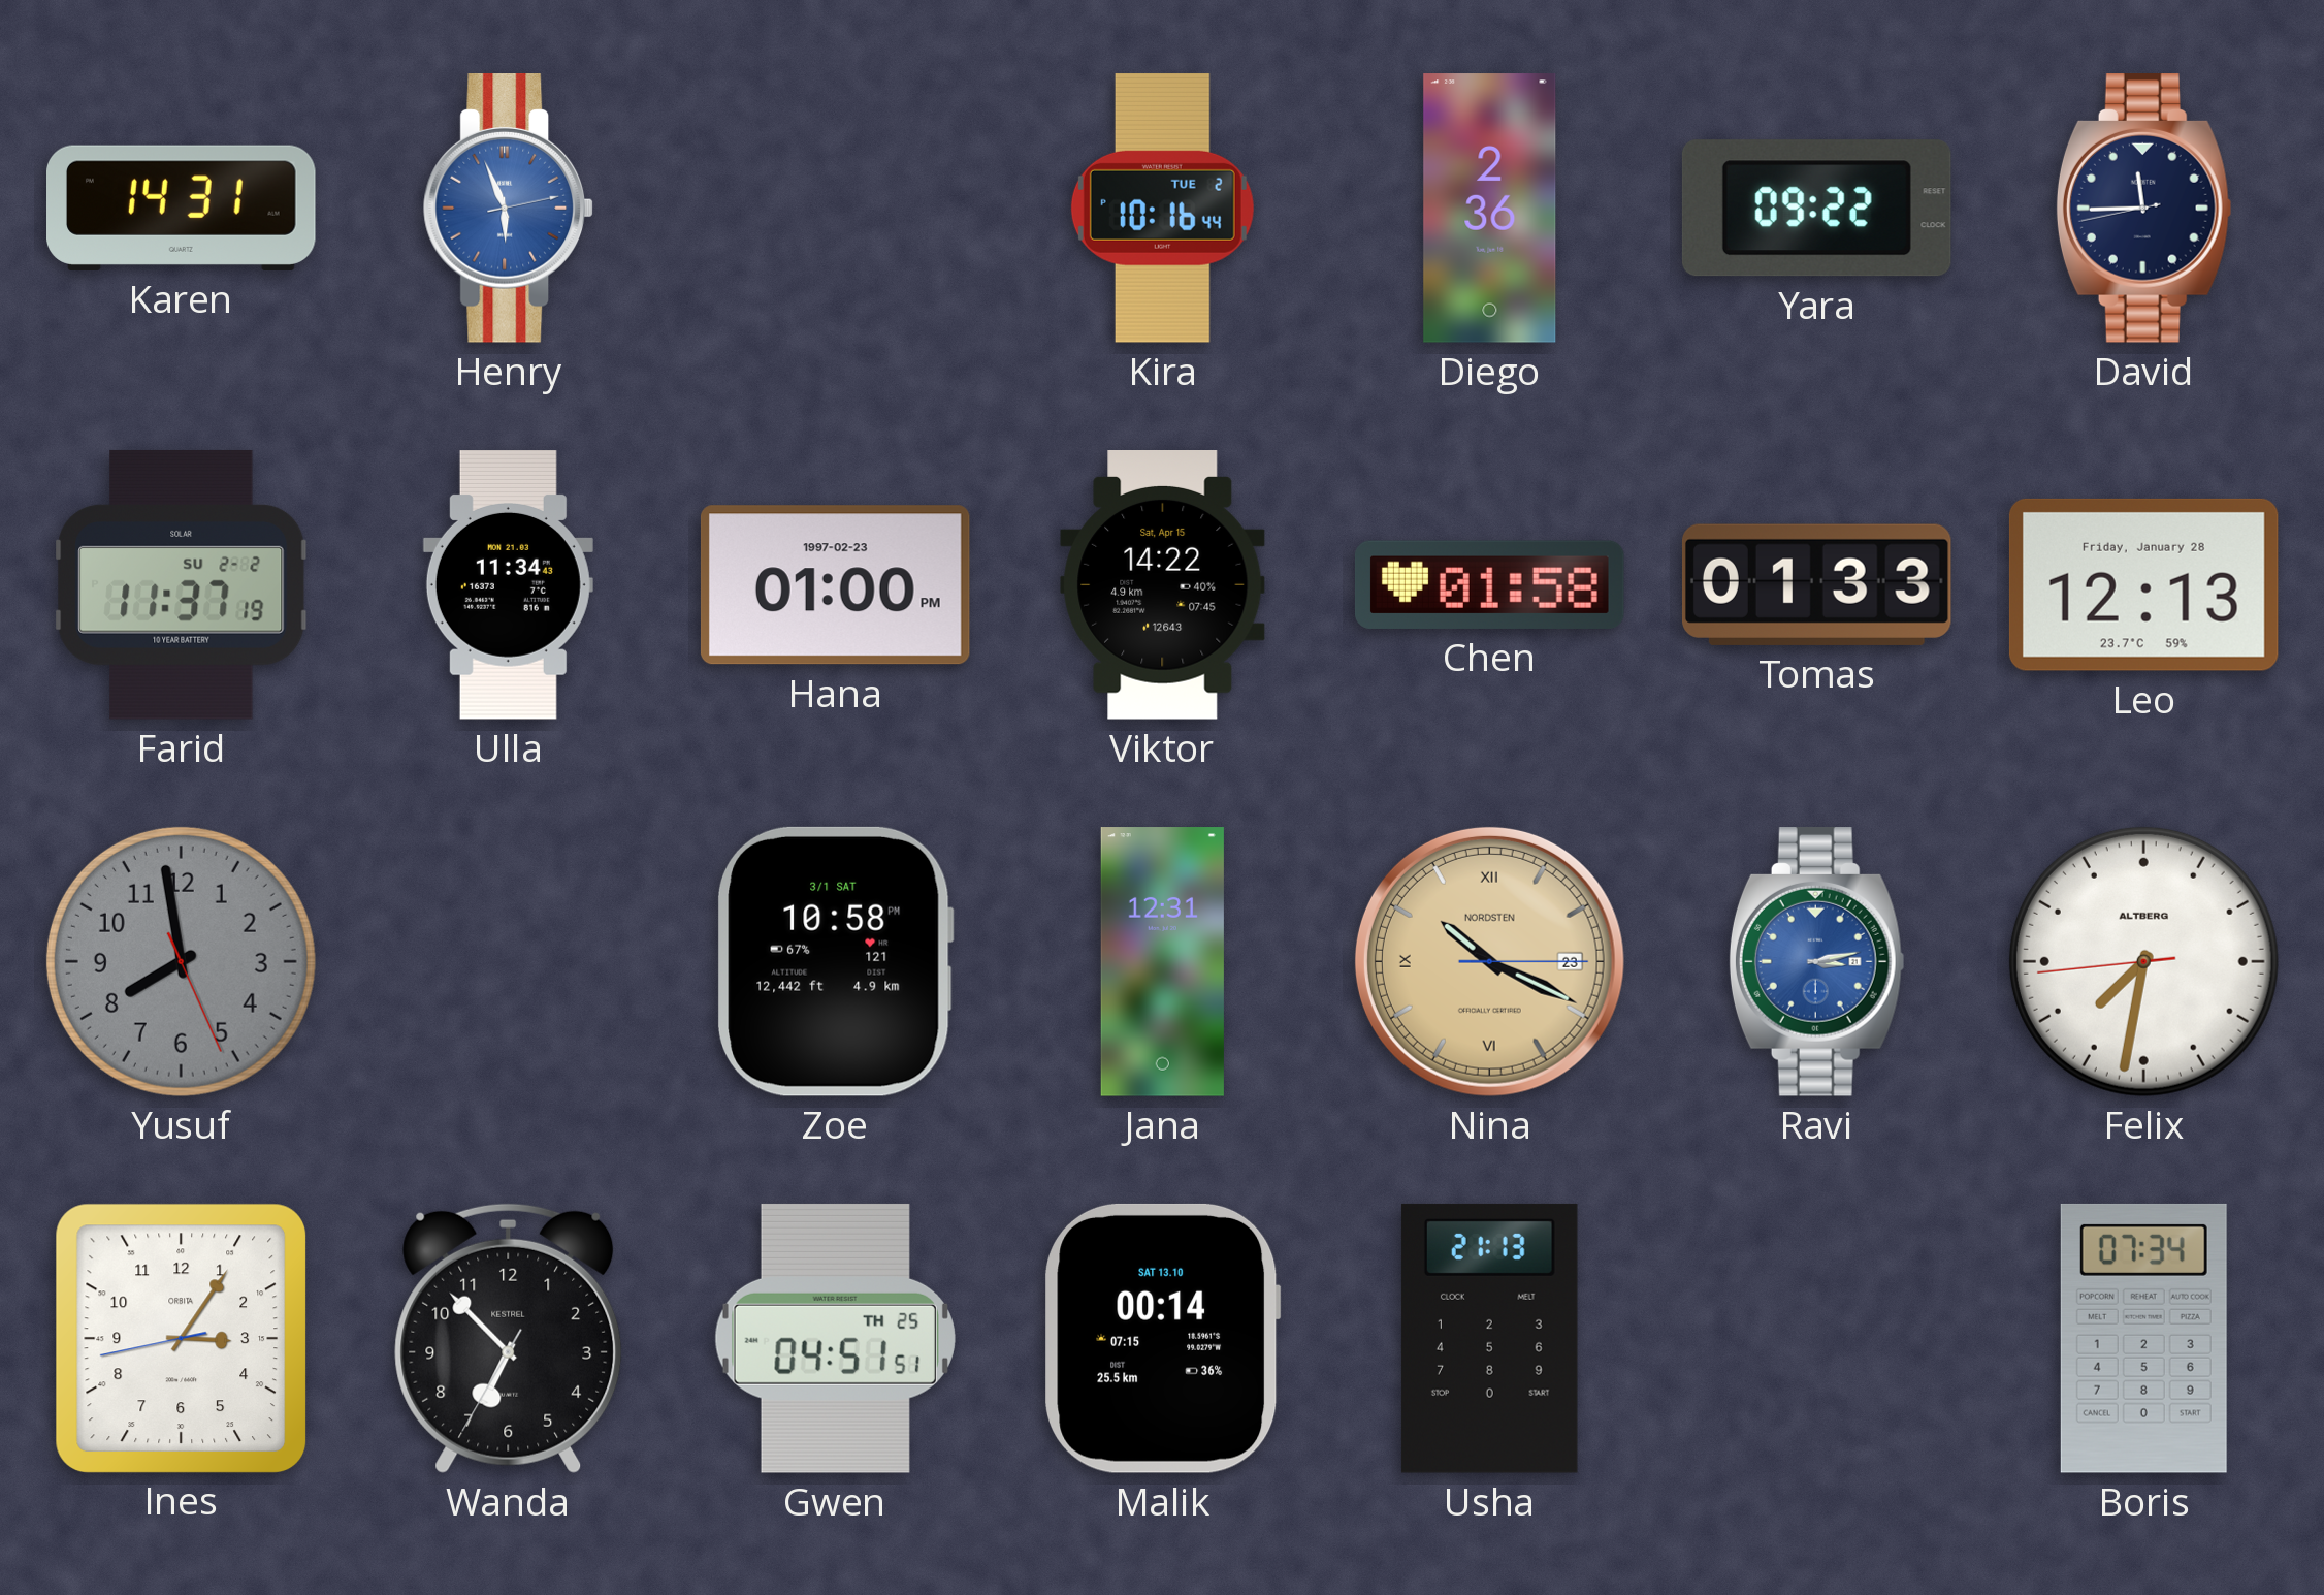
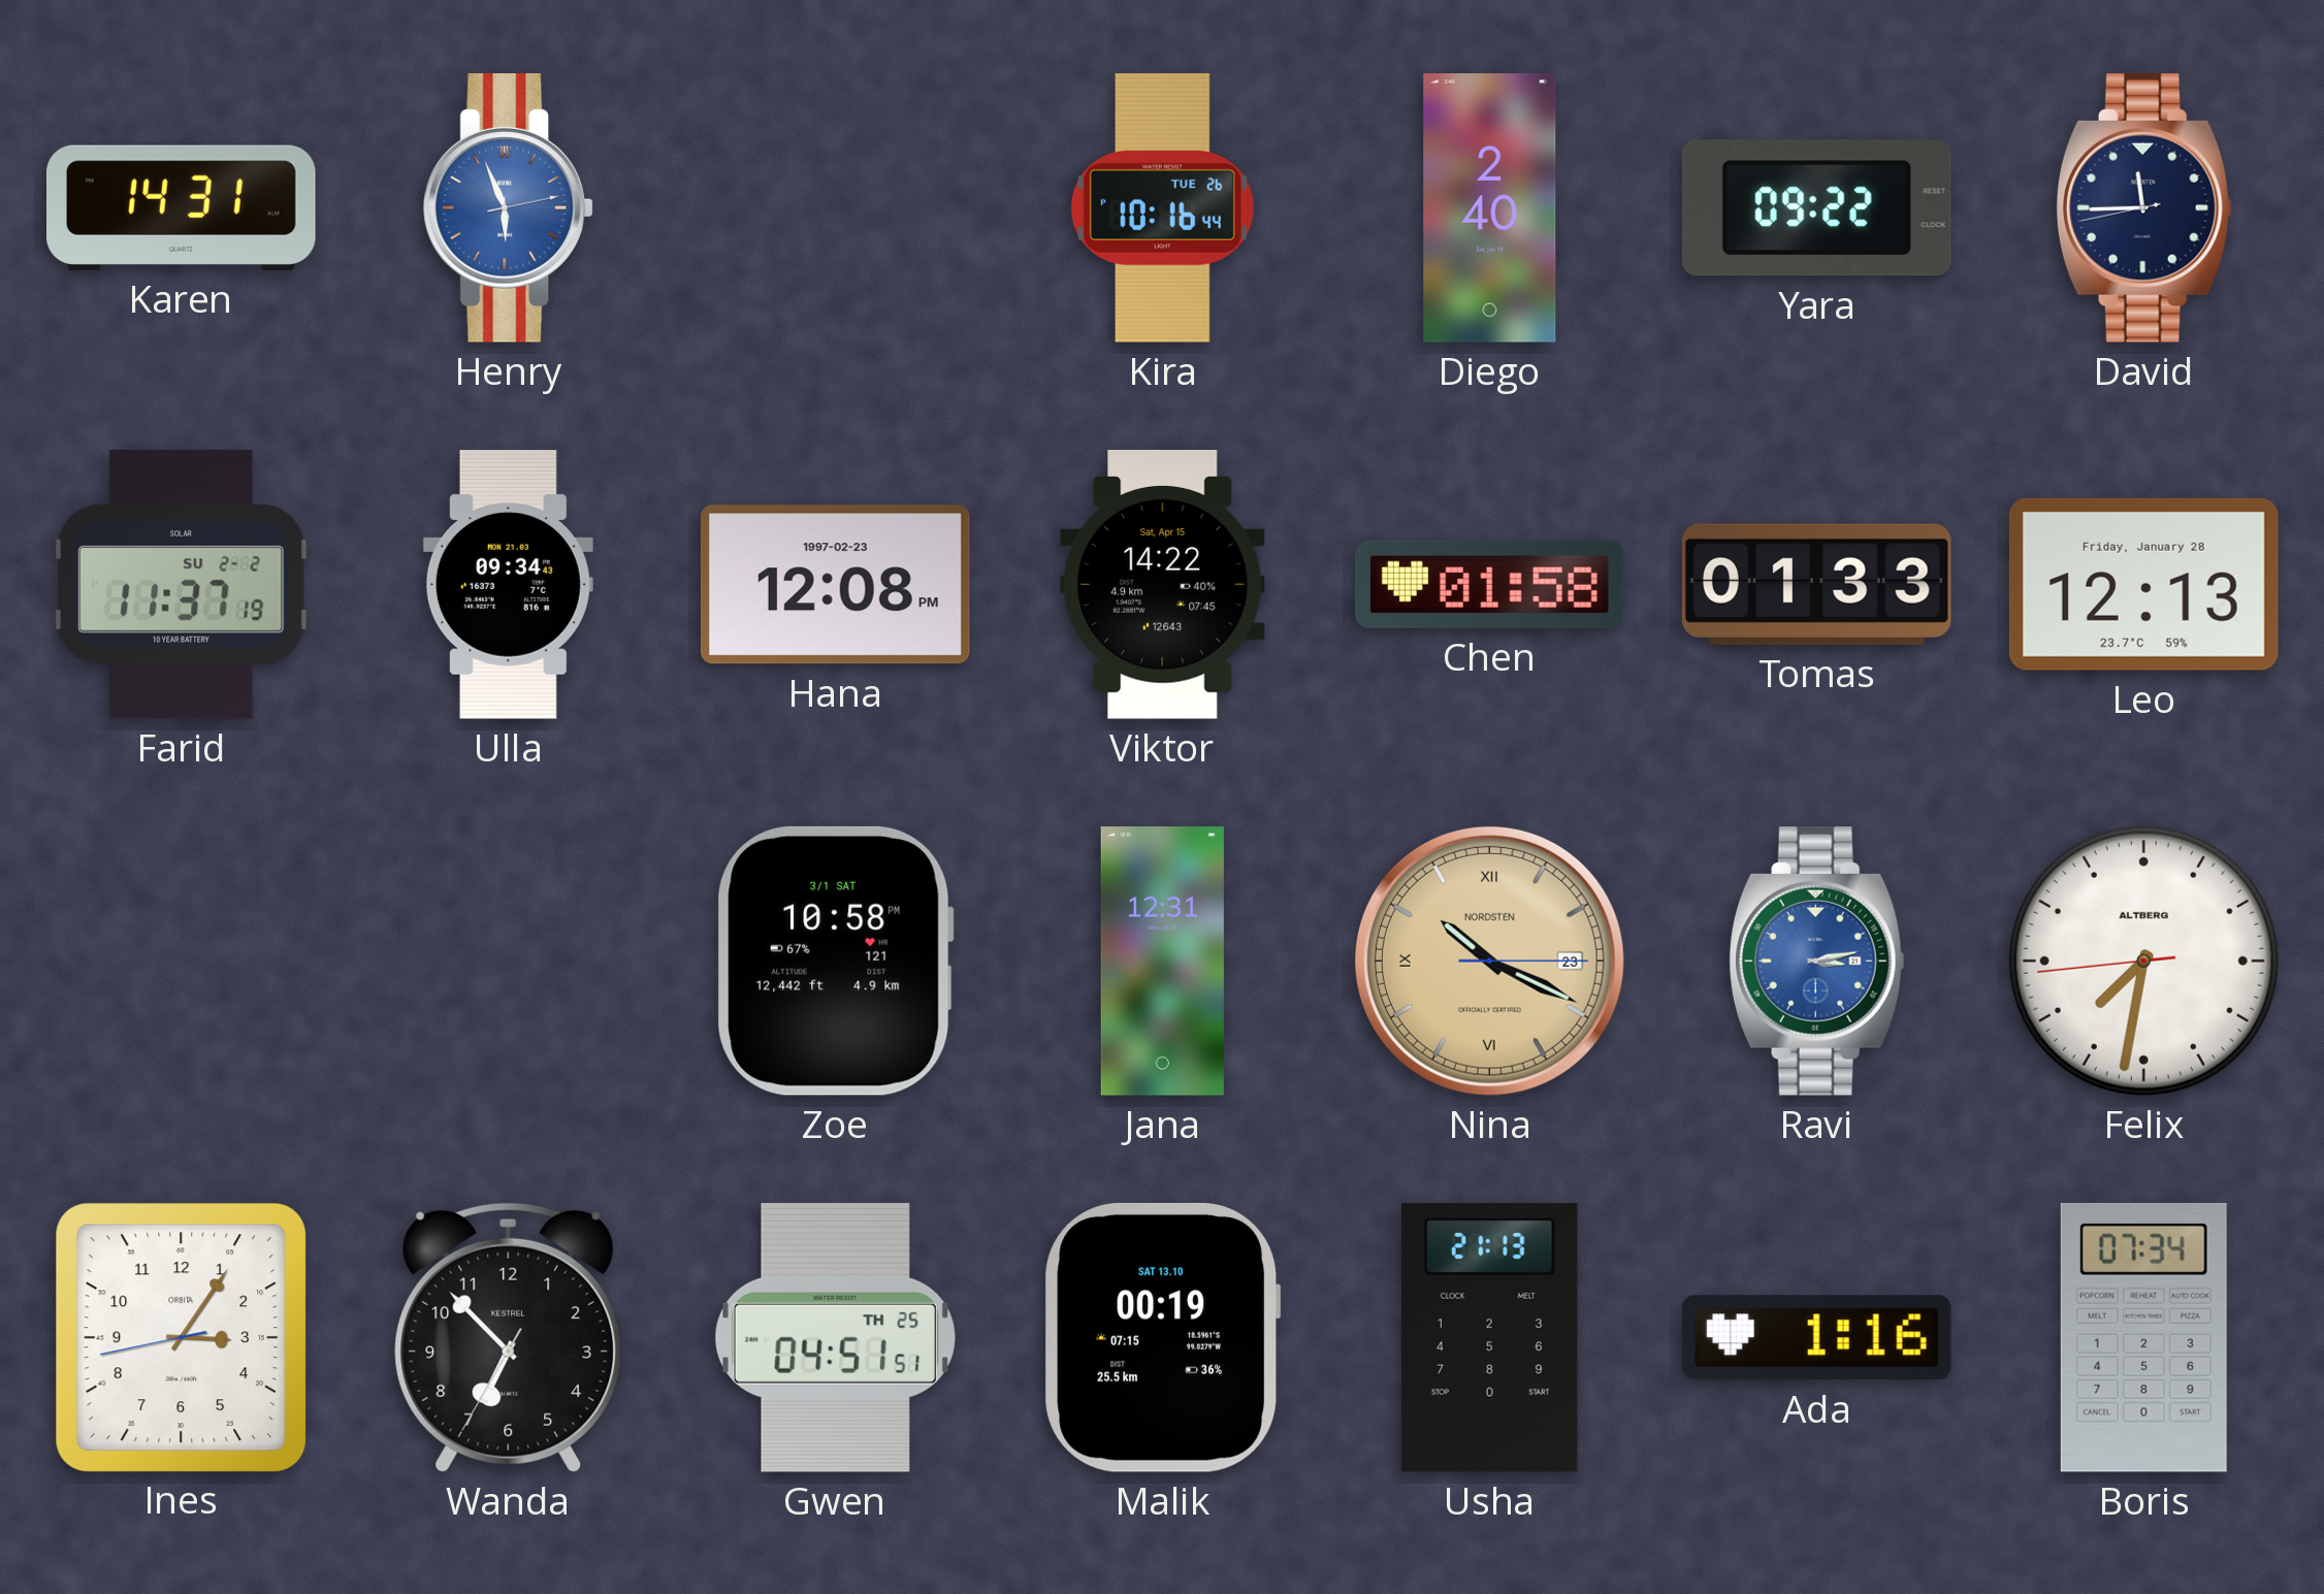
Kira date: TUE 2 -> TUE 26 (1162, 207)
Diego: 2:36 -> 2:40 (1490, 208)
Ulla: 11:34 -> 09:34 (508, 585)
Hana: 01:00 -> 12:08 (835, 585)
Yusuf: 7:58 -> none (181, 961)
Malik: 00:14 -> 00:19 (1163, 1337)
Ada: none -> 1:16 (1816, 1338)
